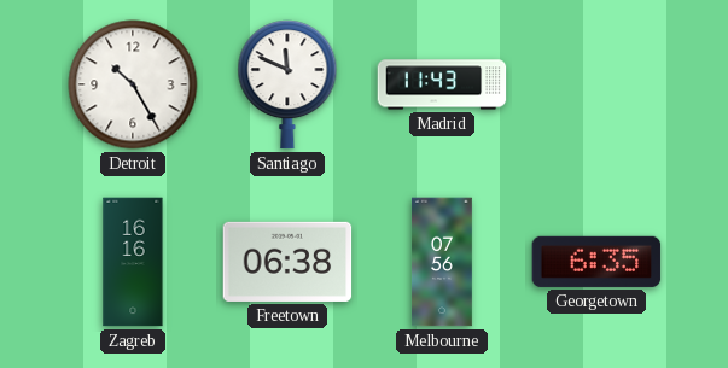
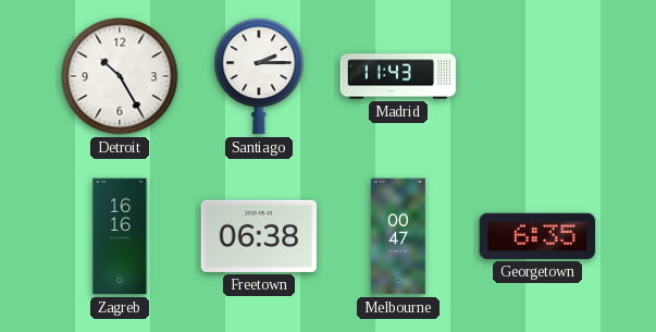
Santiago: 11:49 -> 2:15 (259, 76)
Melbourne: 07:56 -> 00:47 (398, 236)
